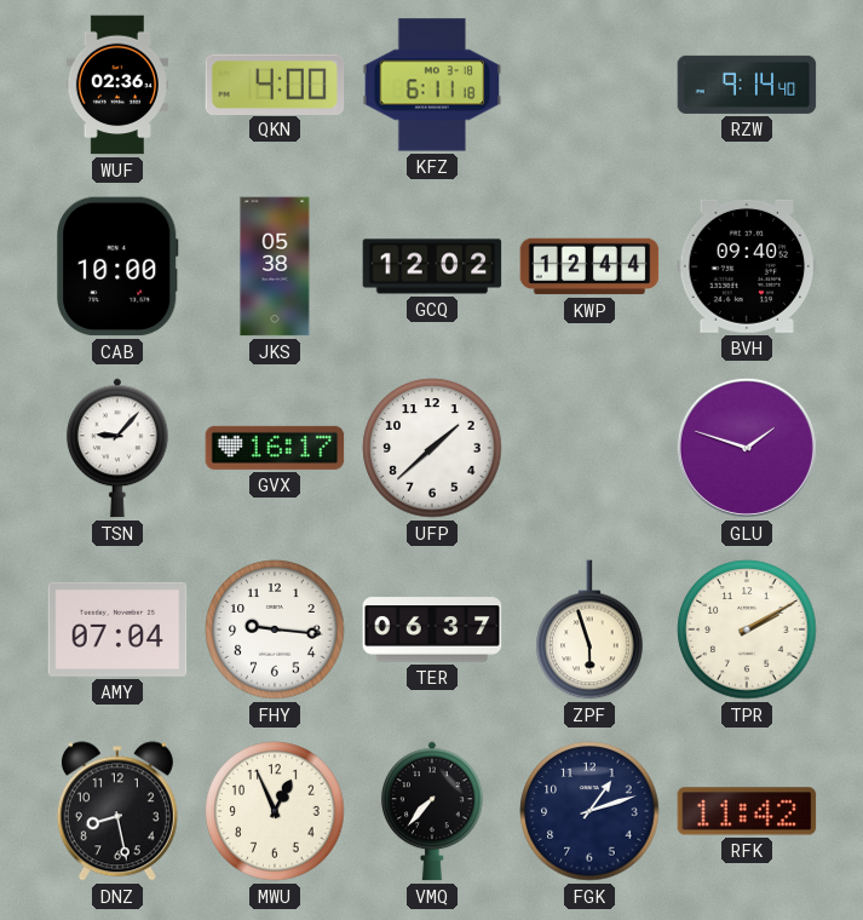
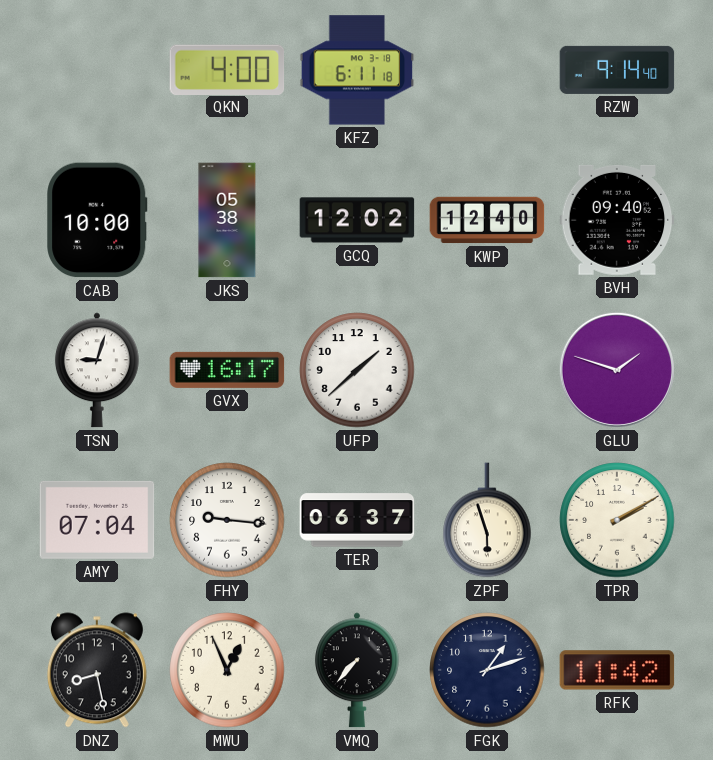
WUF: 02:36 -> none (116, 85)
KWP: 12:44 -> 12:40 (487, 220)
TSN: 9:07 -> 9:03 (97, 370)
